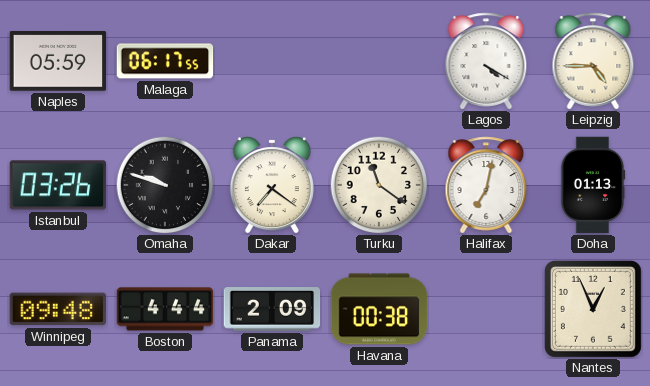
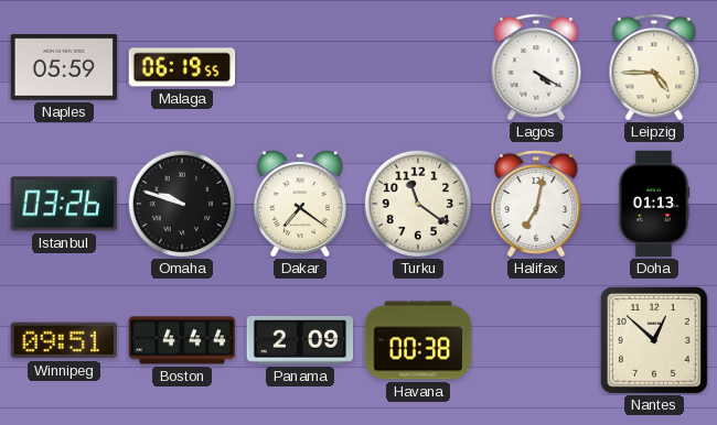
Malaga: 06:17 -> 06:19 (182, 67)
Winnipeg: 09:48 -> 09:51 (64, 340)
Nantes: 12:56 -> 12:52 (654, 340)
